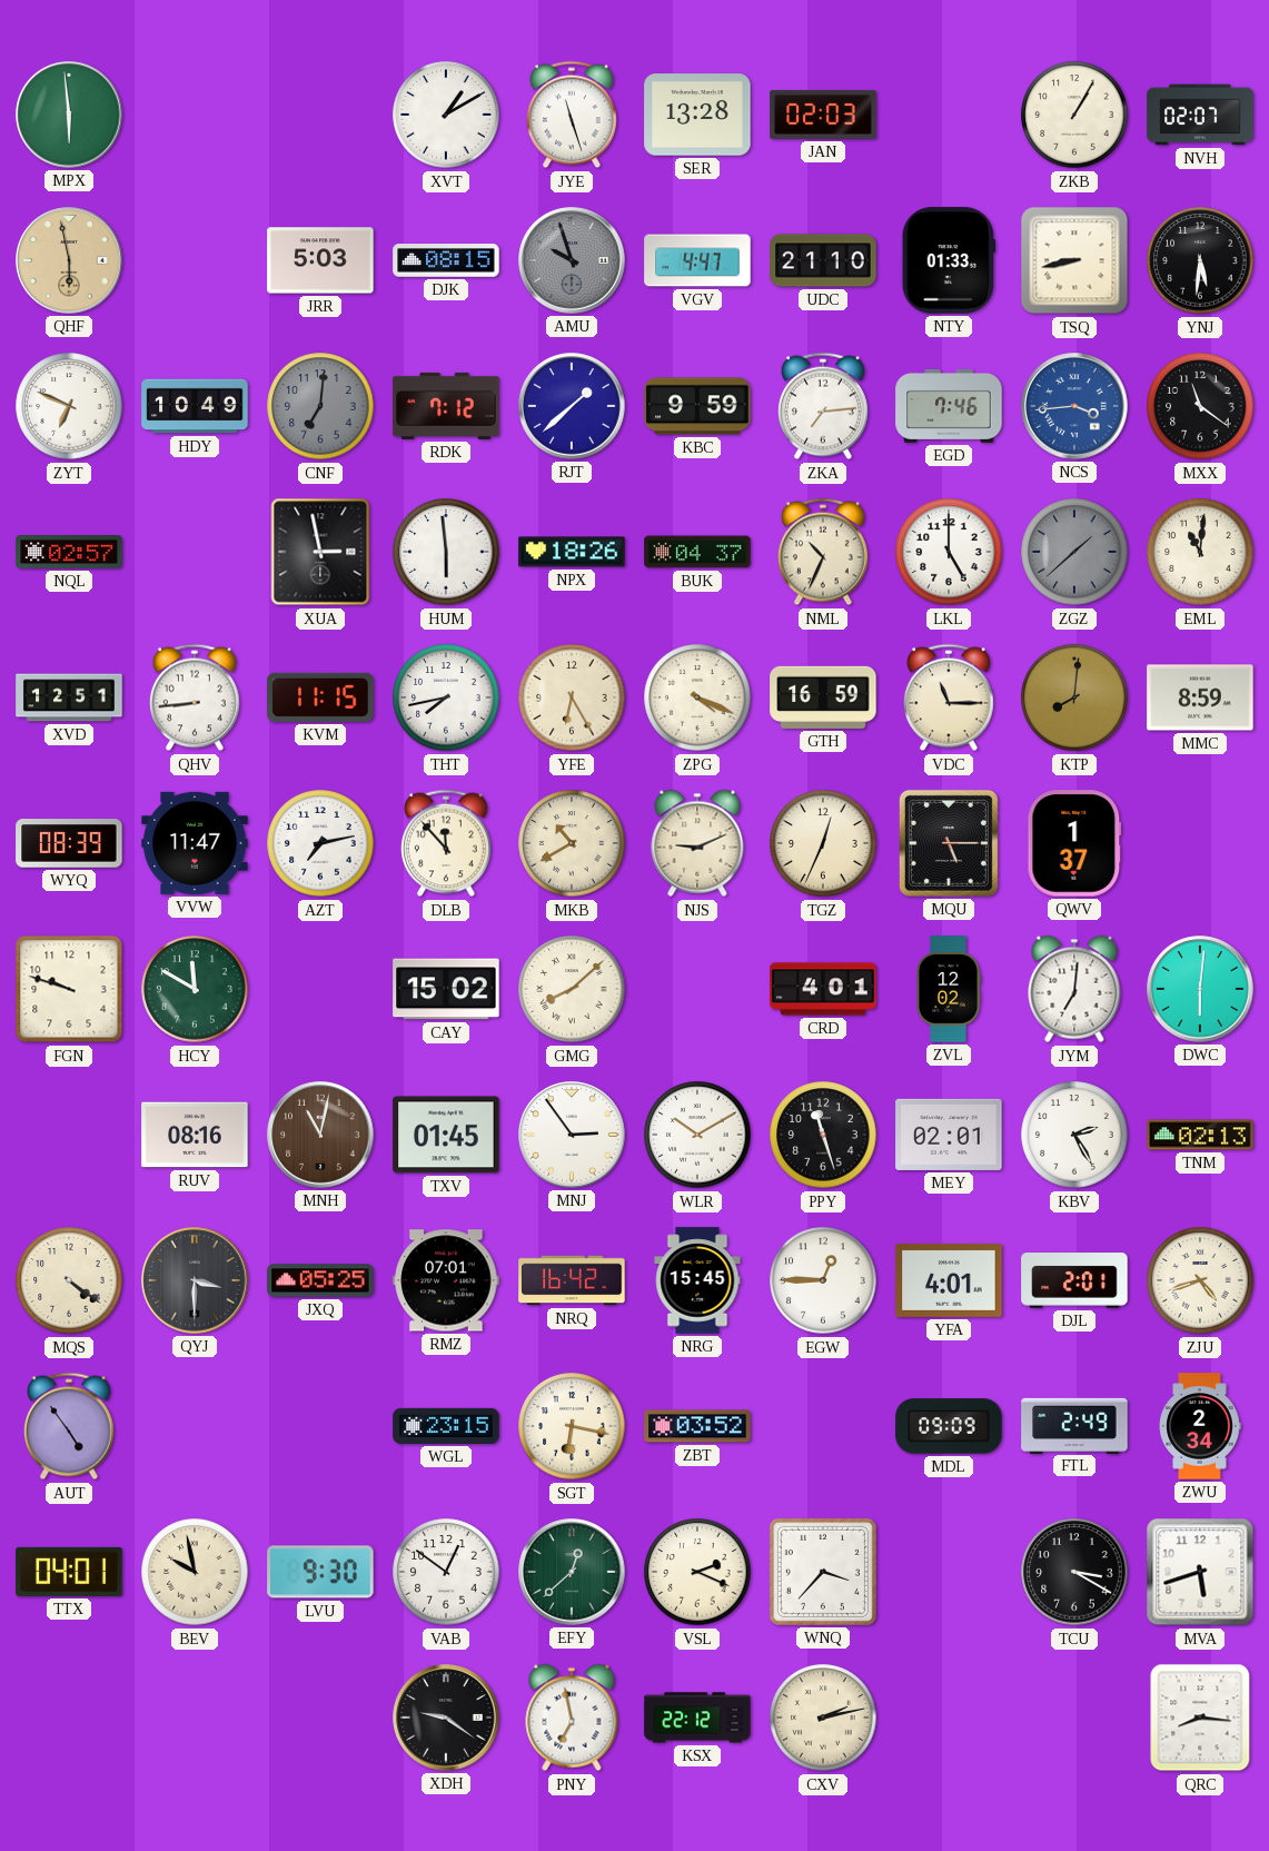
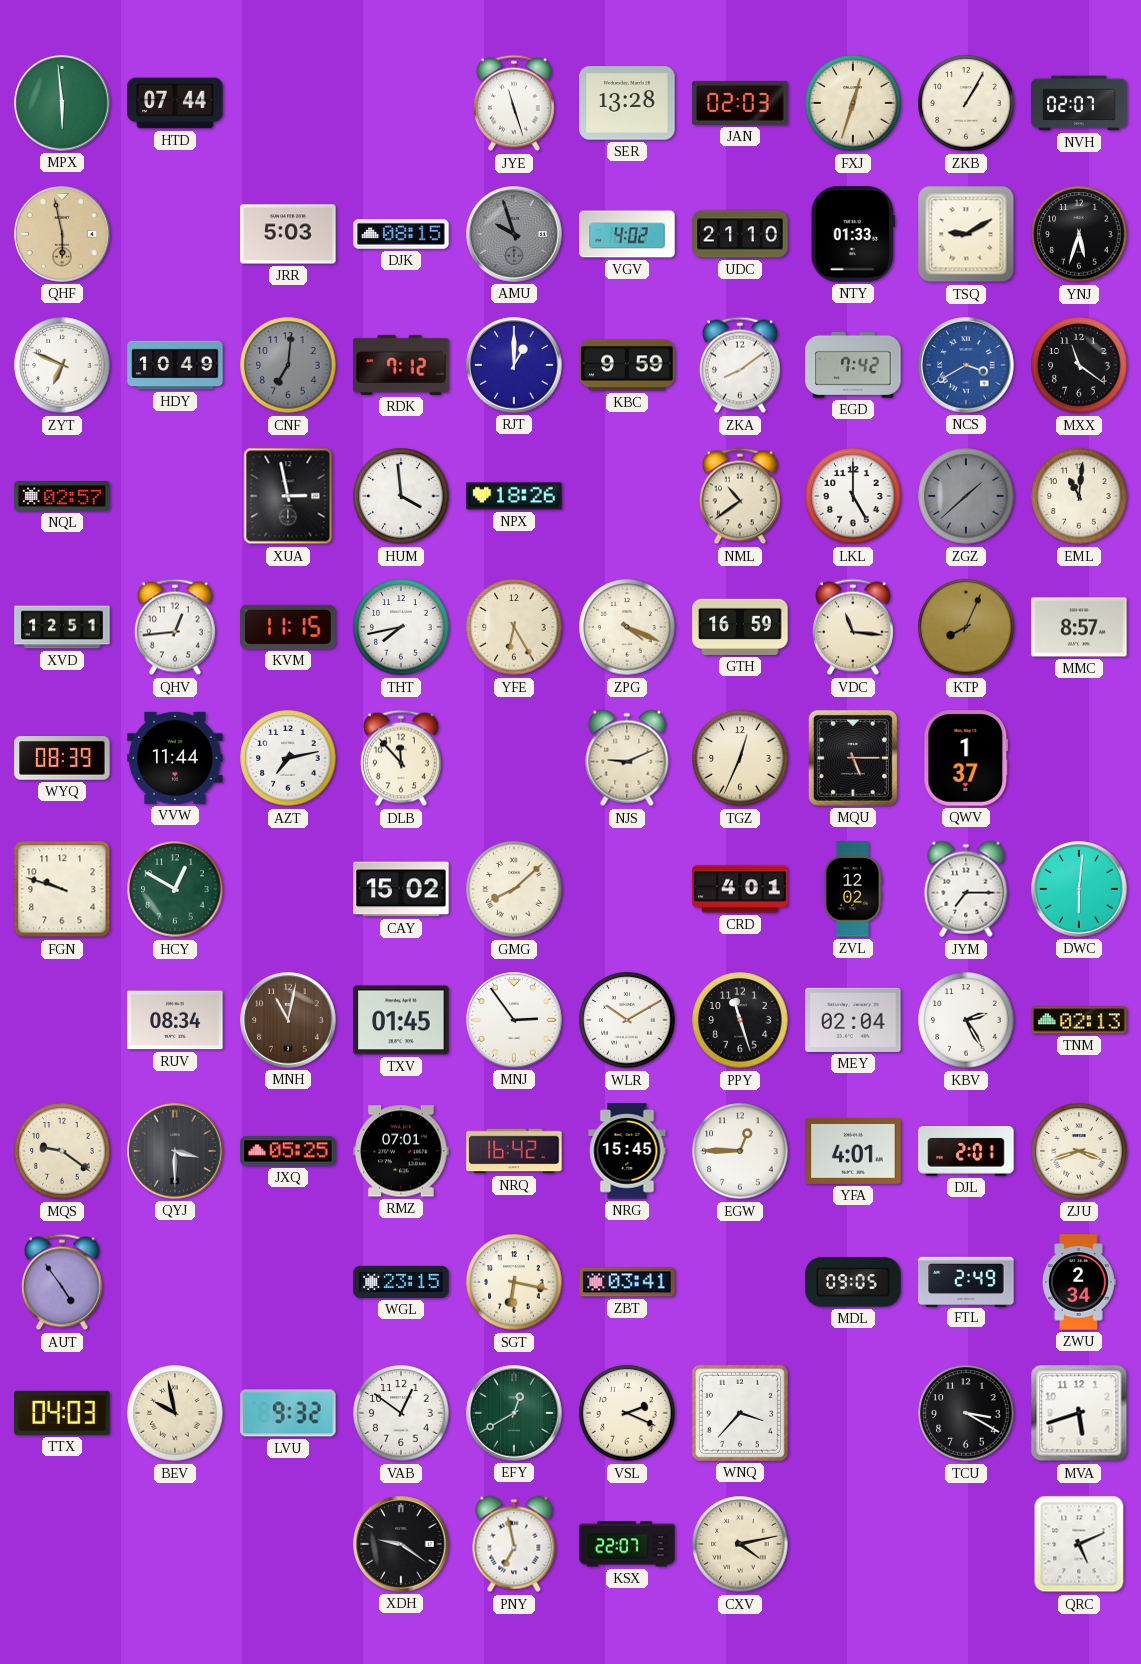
HTD: none -> 07:44 (175, 103)
XVT: 1:10 -> none (446, 115)
FXJ: none -> 12:33 (853, 103)
VGV: 4:47 -> 4:02 (627, 234)
TSQ: 8:43 -> 9:10 (966, 234)
YNJ: 5:31 -> 5:33 (1079, 234)
RJT: 1:38 -> 1:00 (514, 365)
ZKA: 7:14 -> 8:09 (740, 365)
EGD: 7:46 -> 7:42 (853, 365)
NCS: 3:44 -> 3:40 (966, 365)
HUM: 5:59 -> 3:59 (401, 496)
BUK: 04:37 -> none (697, 552)
NML: 10:34 -> 10:39 (740, 496)
QHV: 8:44 -> 12:44 (175, 627)
VDC: 11:15 -> 11:16 (853, 627)
KTP: 8:01 -> 8:04 (966, 627)
MMC: 8:59 -> 8:57 (1079, 627)
VVW: 11:47 -> 11:44 (175, 758)
MKB: 10:40 -> none (572, 843)
HCY: 11:50 -> 12:50 (175, 889)
JYM: 7:01 -> 7:15 (966, 889)
RUV: 08:16 -> 08:34 (175, 1020)
MEY: 02:01 -> 02:04 (853, 1020)
MQS: 4:21 -> 9:21 (62, 1151)
ZJU: 4:42 -> 3:42 (1079, 1151)
ZBT: 03:52 -> 03:41 (627, 1282)
MDL: 09:09 -> 09:05 (853, 1282)
TTX: 04:01 -> 04:03 (62, 1413)
LVU: 9:30 -> 9:32 (288, 1413)
EFY: 12:38 -> 12:40 (514, 1413)
KSX: 22:12 -> 22:07 (627, 1544)
CXV: 2:13 -> 4:13 (740, 1544)
QRC: 8:16 -> 5:11 (1079, 1544)
